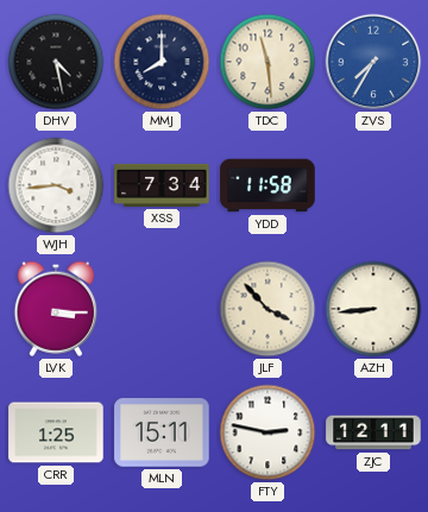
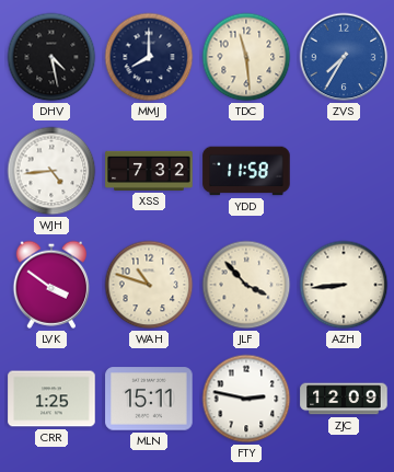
WJH: 3:44 -> 4:44 (51, 171)
XSS: 7:34 -> 7:32 (149, 171)
LVK: 3:15 -> 3:51 (50, 285)
WAH: none -> 10:48 (149, 285)
ZJC: 12:11 -> 12:09 (344, 399)
